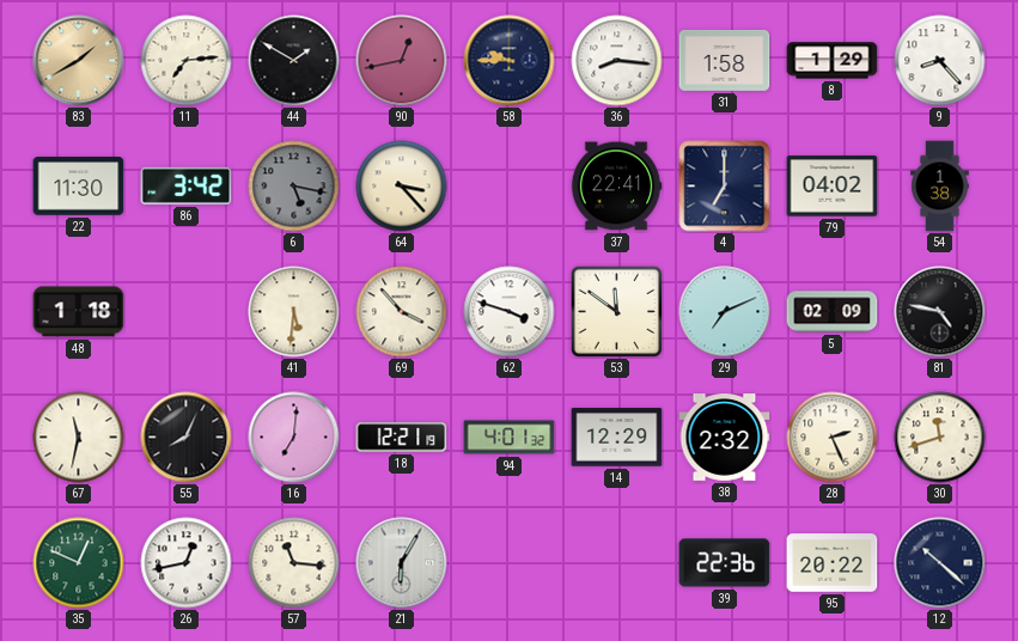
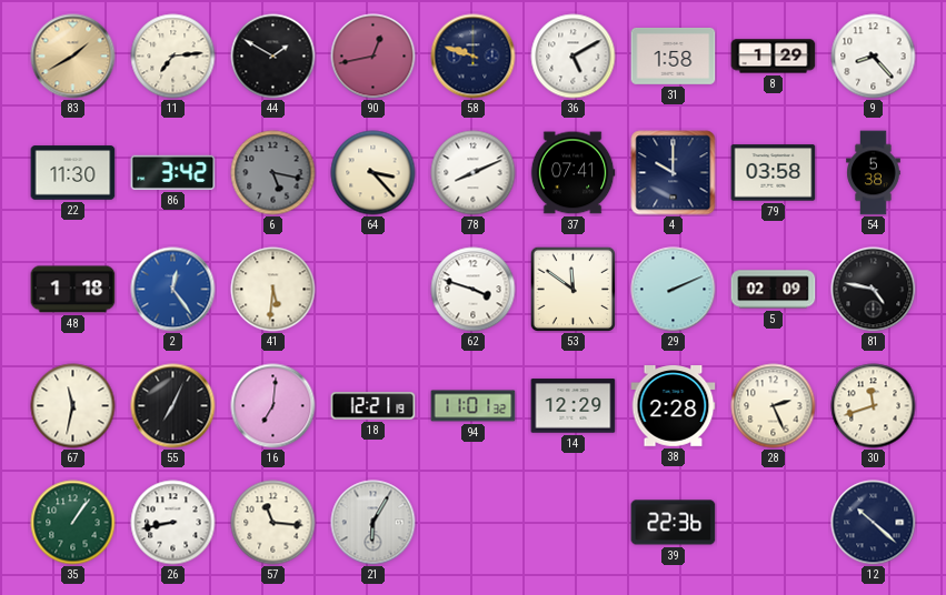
58: 9:45 -> 9:48 (474, 57)
36: 8:16 -> 5:10 (574, 57)
78: none -> 8:11 (474, 173)
37: 22:41 -> 07:41 (572, 173)
4: 7:00 -> 10:00 (674, 173)
79: 04:02 -> 03:58 (774, 173)
54: 1:38 -> 5:38 (874, 173)
2: none -> 12:24 (173, 290)
69: 3:53 -> none (402, 312)
29: 7:11 -> 2:11 (674, 290)
55: 8:04 -> 7:04 (173, 406)
94: 4:01 -> 11:01 (474, 406)
38: 2:32 -> 2:28 (674, 406)
35: 12:49 -> 1:06 (73, 523)
26: 12:43 -> 8:43 (173, 523)
95: 20:22 -> none (833, 563)
